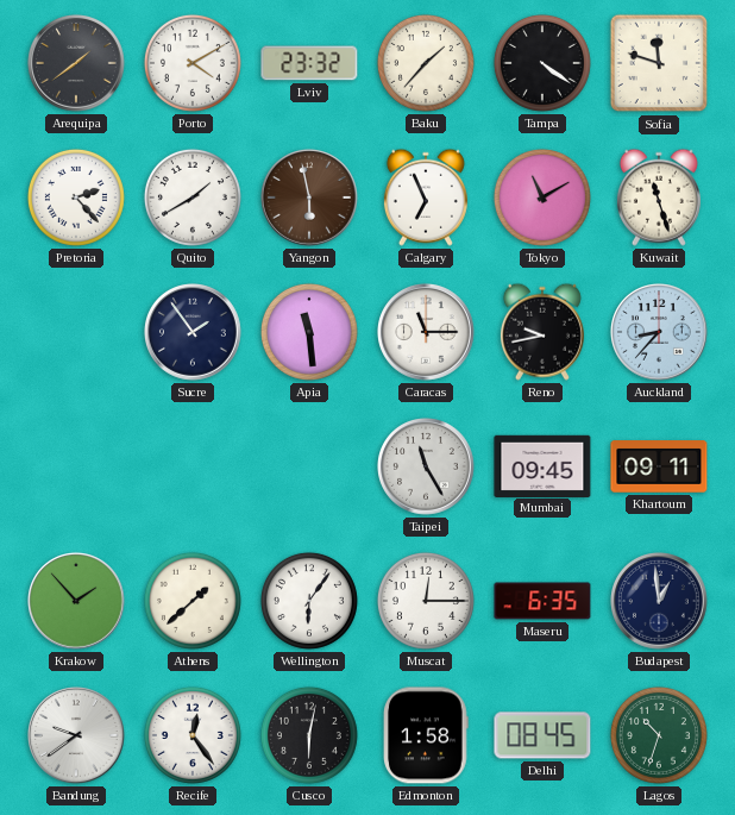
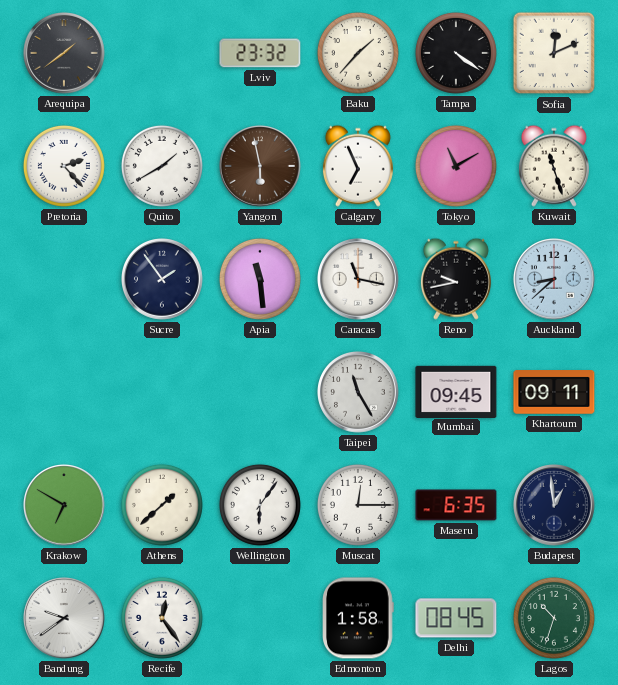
Porto: 4:10 -> none (193, 63)
Sofia: 11:48 -> 12:11 (554, 53)
Caracas: 11:15 -> 11:17 (359, 280)
Auckland: 8:37 -> 8:38 (555, 280)
Krakow: 1:53 -> 6:50 (65, 506)
Cusco: 6:02 -> none (309, 735)
